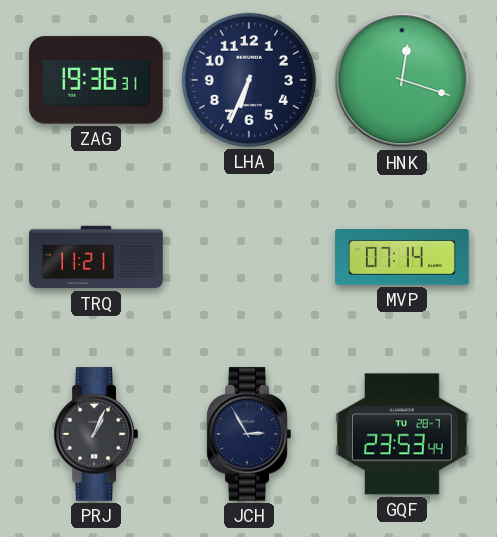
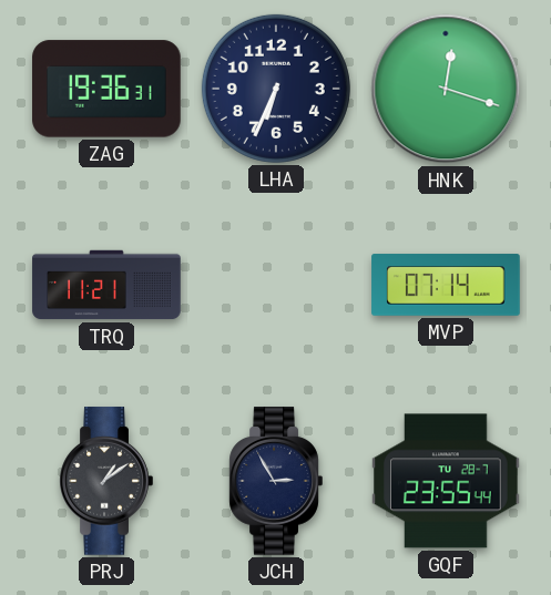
PRJ: 1:04 -> 1:09 (106, 481)
GQF: 23:53 -> 23:55 (446, 481)
